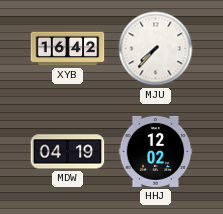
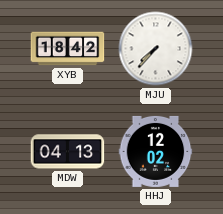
XYB: 16:42 -> 18:42 (68, 49)
MDW: 04:19 -> 04:13 (68, 152)
